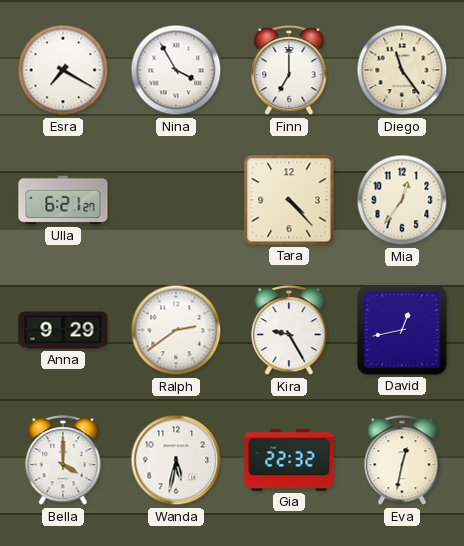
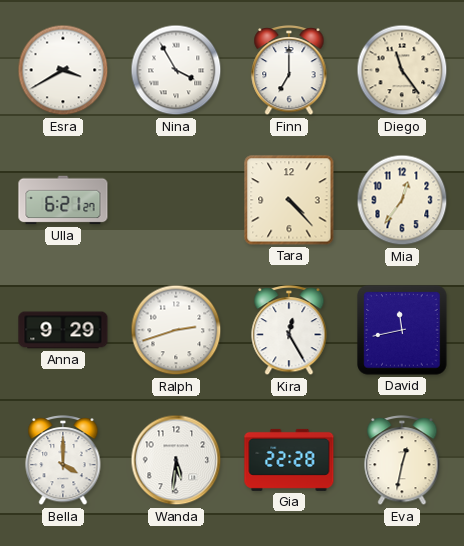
Esra: 7:20 -> 3:40 (63, 70)
Ralph: 2:39 -> 2:42 (176, 330)
Kira: 9:25 -> 12:25 (289, 331)
David: 12:43 -> 11:43 (402, 330)
Wanda: 5:32 -> 5:31 (176, 460)
Gia: 22:32 -> 22:28 (289, 460)
